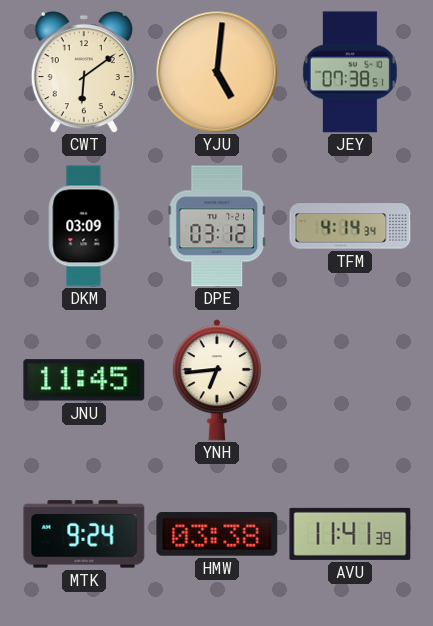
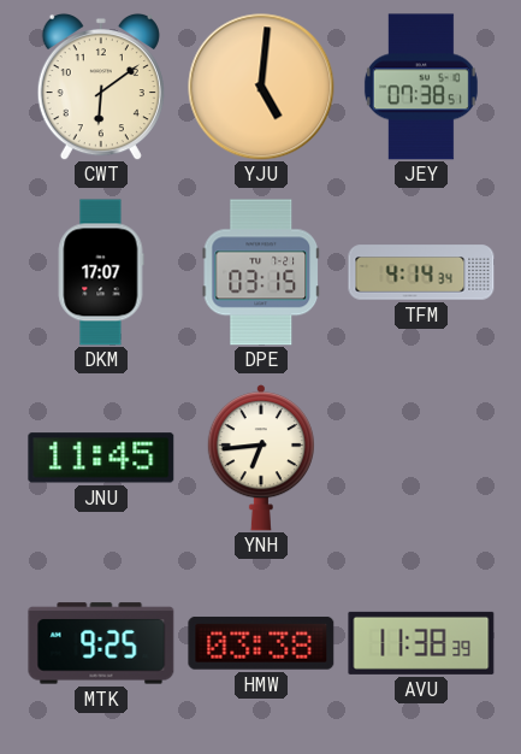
DKM: 03:09 -> 17:07 (101, 272)
DPE: 03:12 -> 03:15 (260, 272)
MTK: 9:24 -> 9:25 (101, 643)
AVU: 11:41 -> 11:38 (421, 643)
